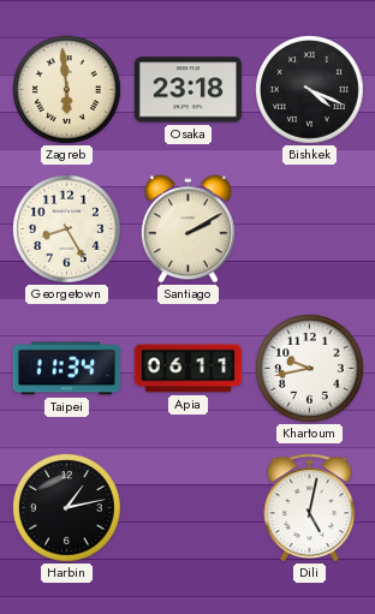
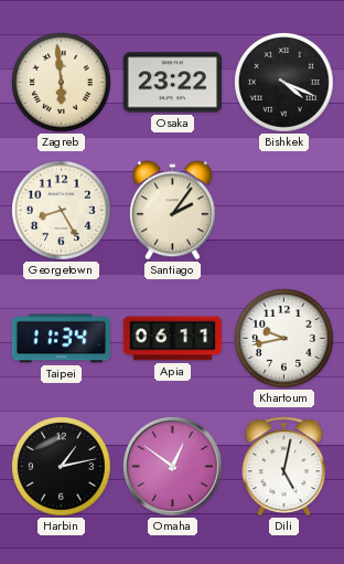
Osaka: 23:18 -> 23:22 (172, 83)
Santiago: 2:10 -> 2:06 (172, 211)
Omaha: none -> 12:51 (173, 467)
